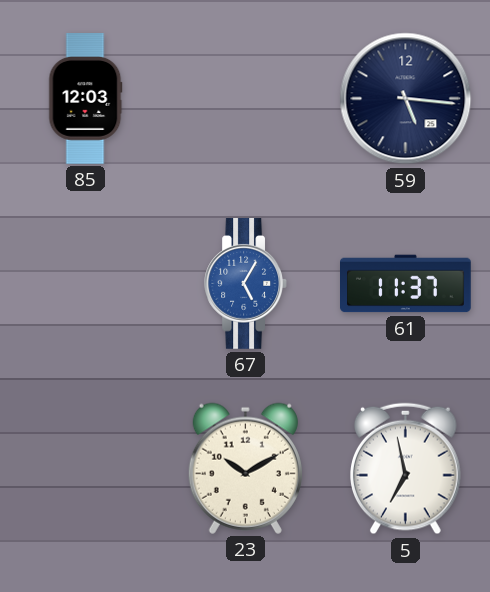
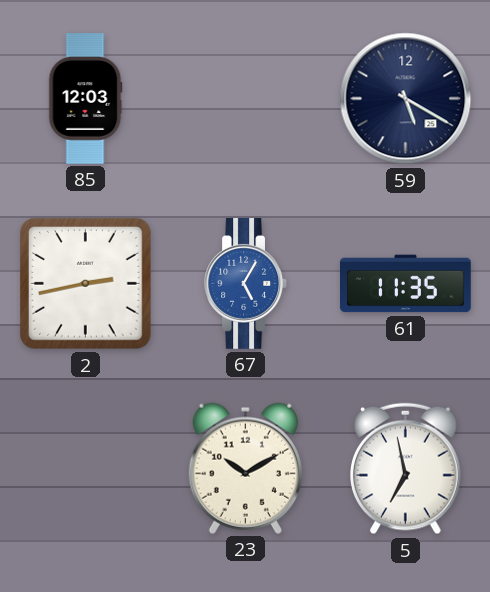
59: 5:16 -> 5:20 (406, 99)
2: none -> 2:43 (86, 284)
61: 11:37 -> 11:35 (406, 284)
